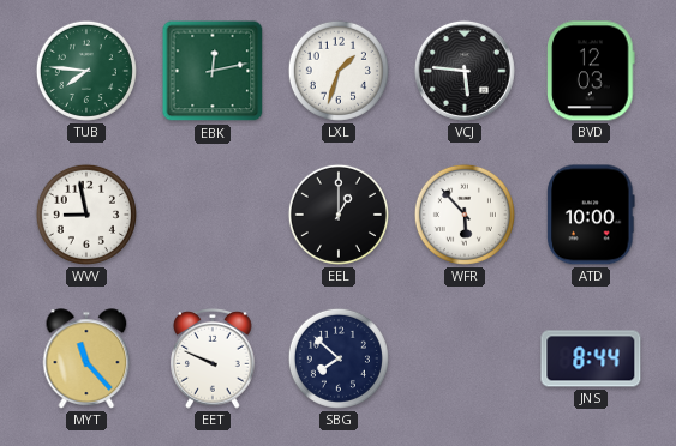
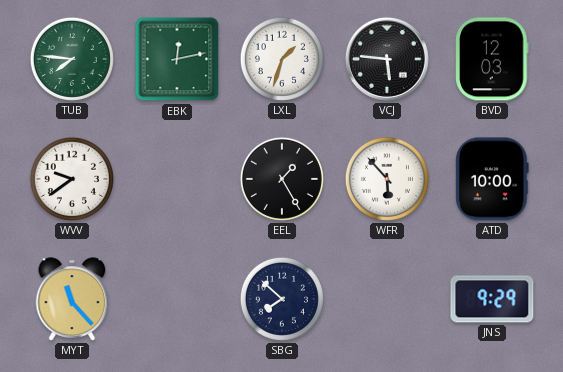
WVV: 8:58 -> 9:39 (72, 179)
EEL: 1:00 -> 1:25 (282, 179)
EET: 9:49 -> none (213, 358)
JNS: 8:44 -> 9:29 (492, 299)
